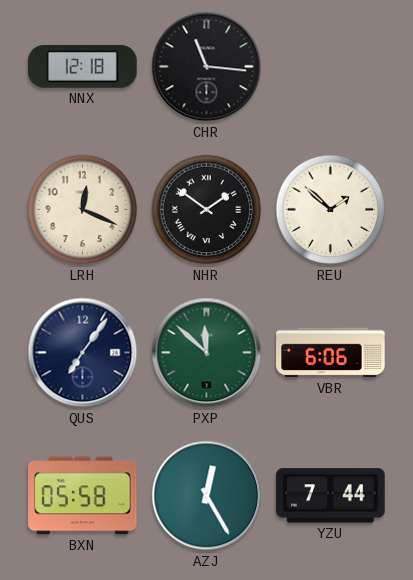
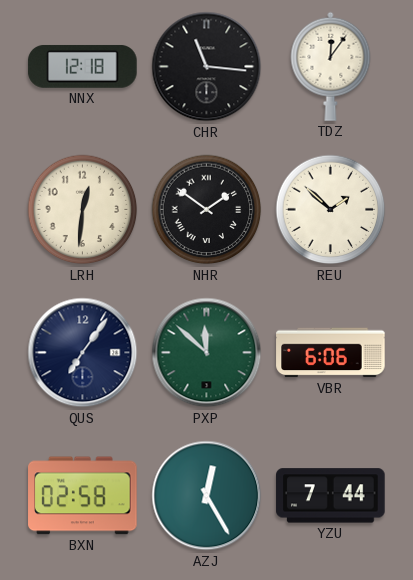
TDZ: none -> 12:06 (331, 66)
LRH: 12:19 -> 12:31 (83, 210)
BXN: 05:58 -> 02:58 (83, 496)
